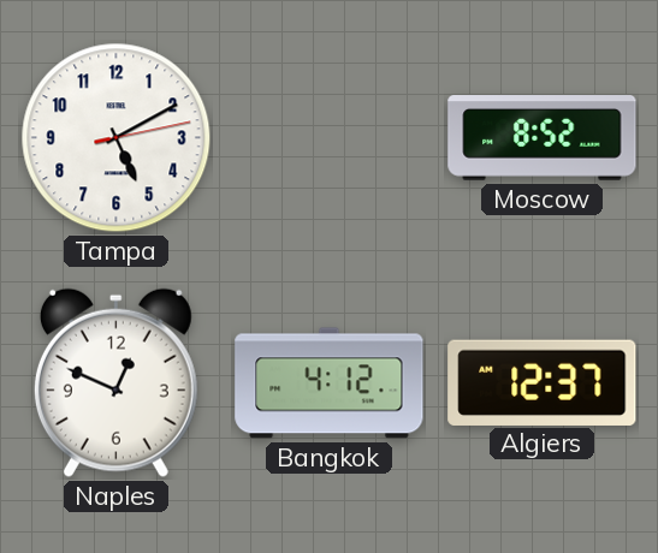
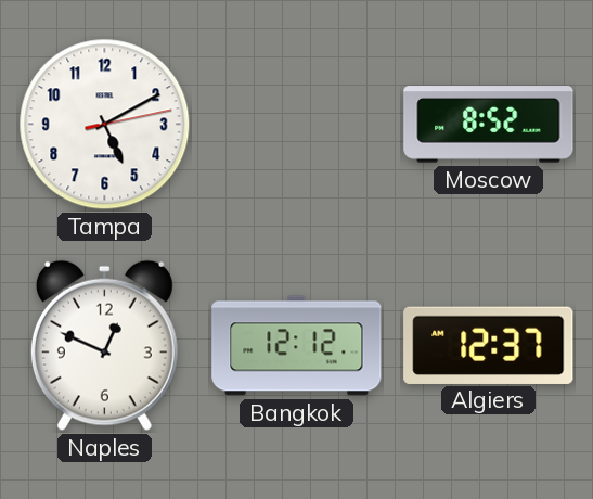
Bangkok: 4:12 -> 12:12 (297, 346)
